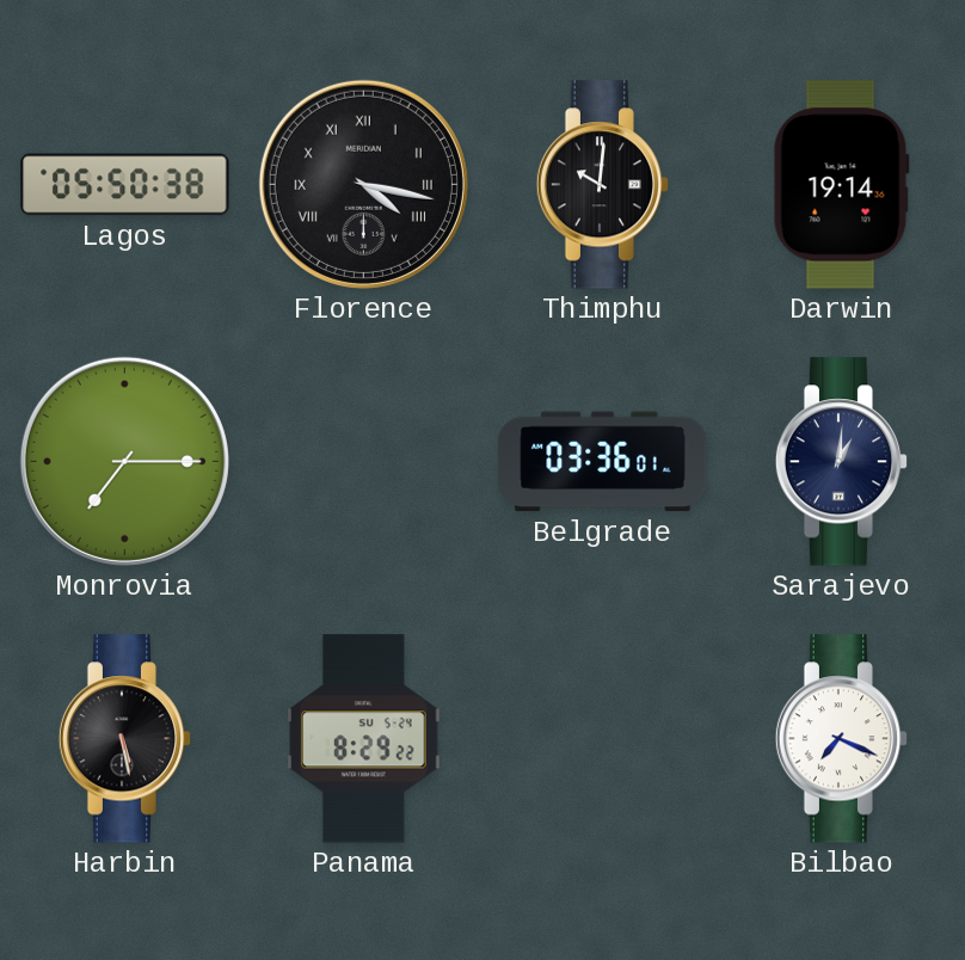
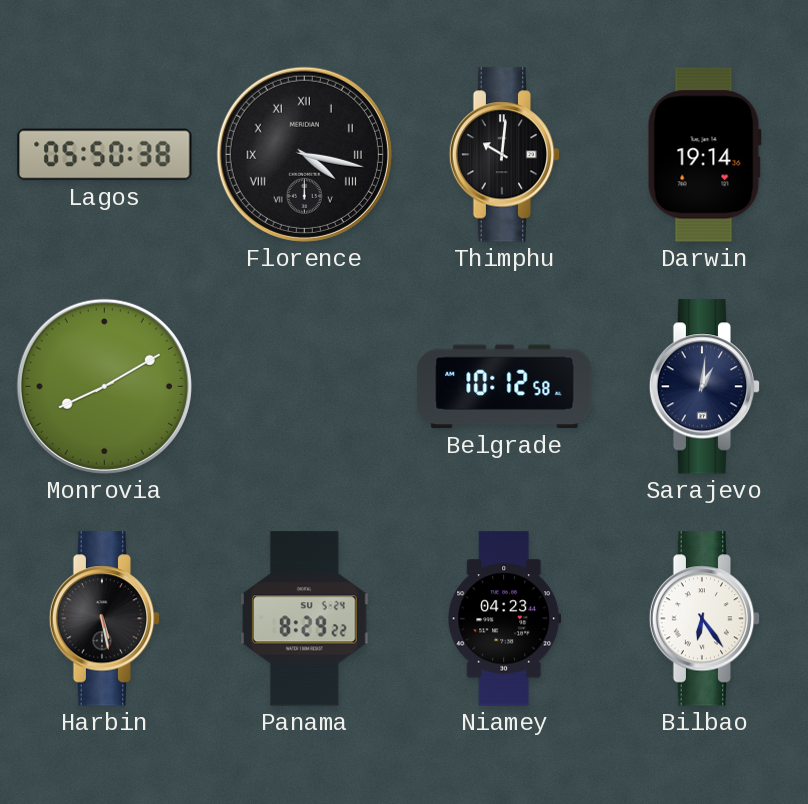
Monrovia: 7:15 -> 8:10 (104, 386)
Belgrade: 03:36 -> 10:12 (505, 387)
Niamey: none -> 04:23 (505, 619)
Bilbao: 7:19 -> 6:24 (705, 619)
